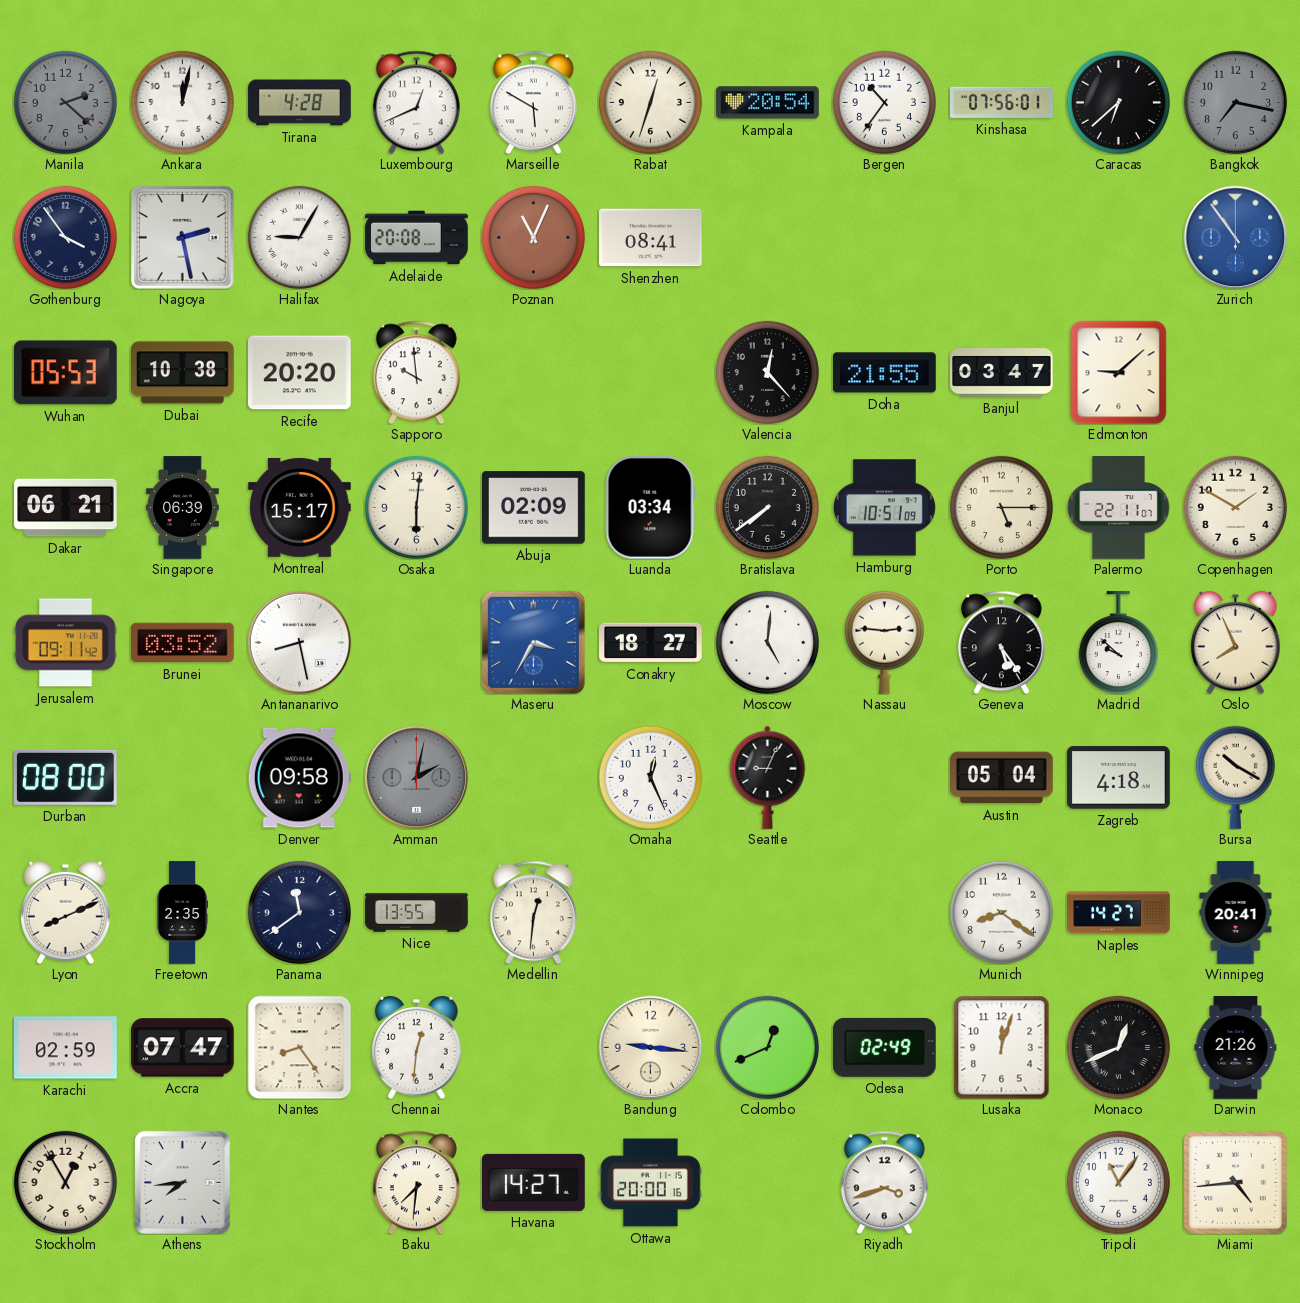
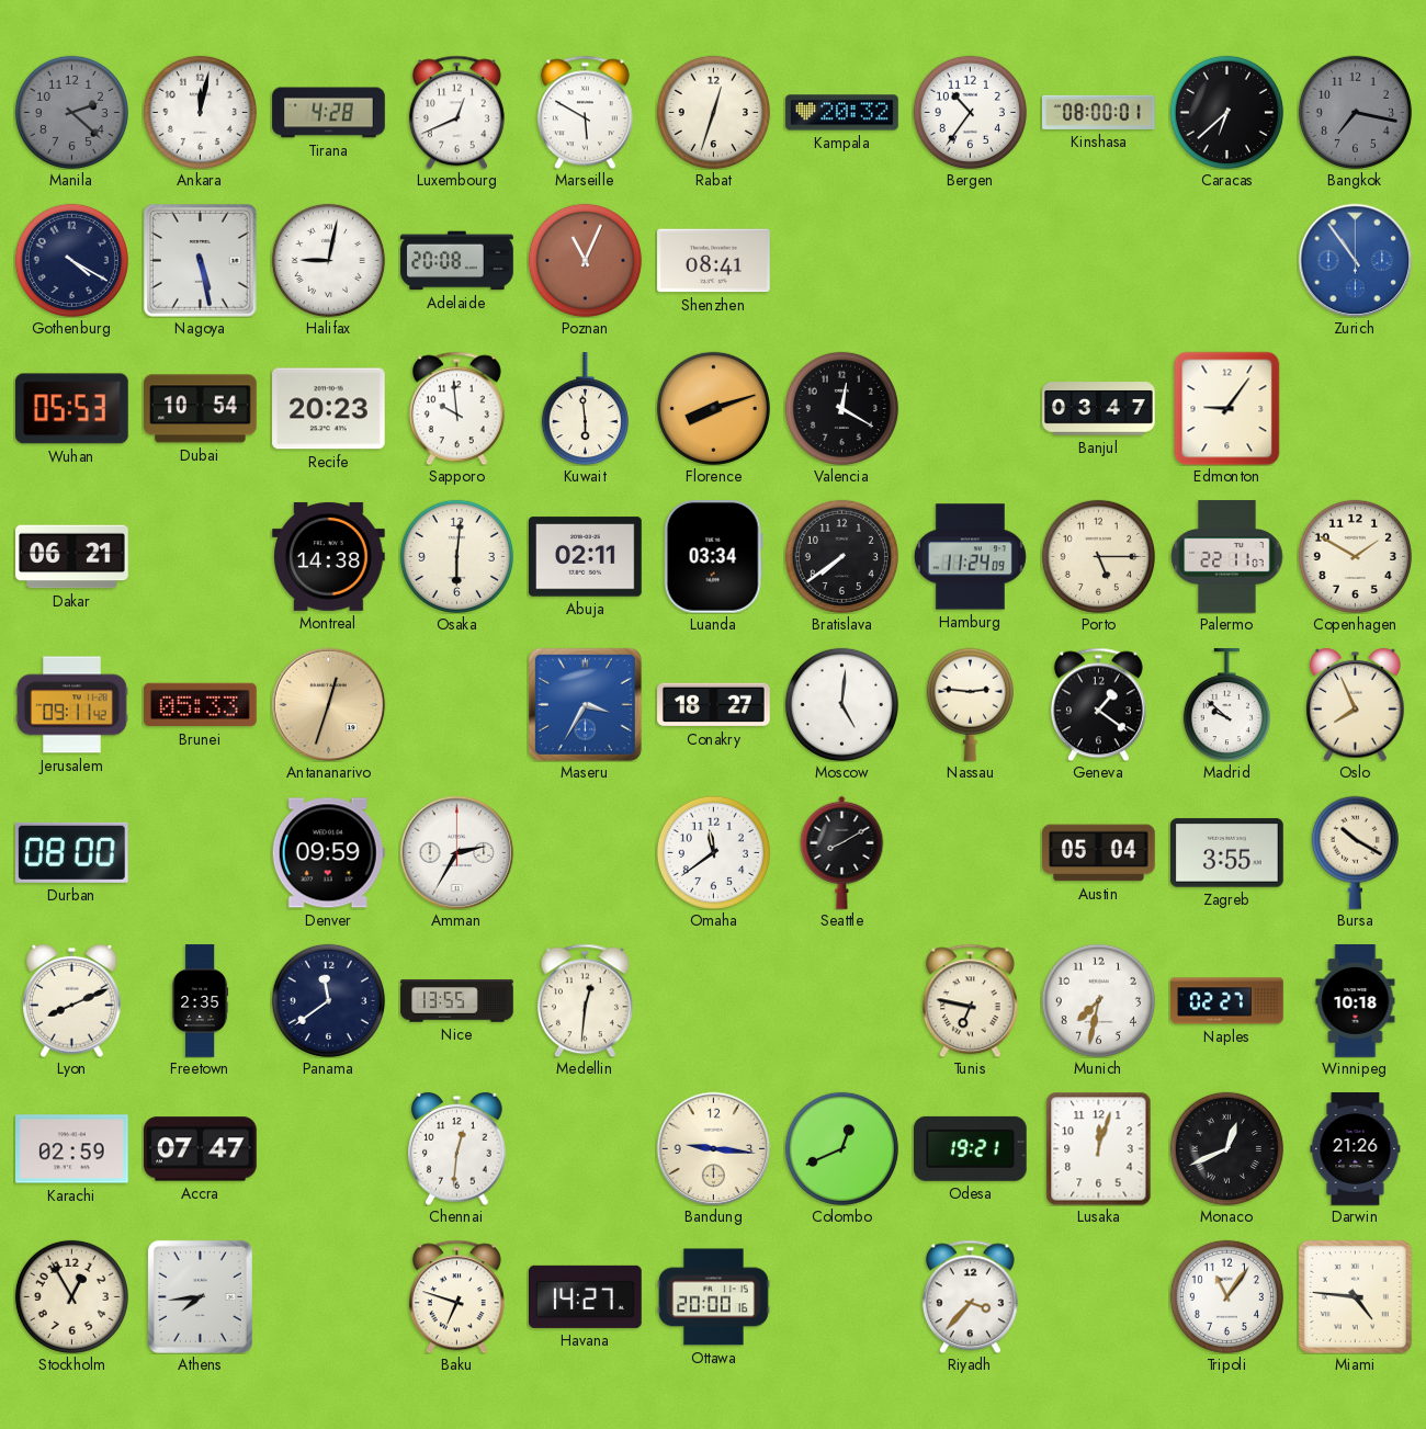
Kampala: 20:54 -> 20:32 (842, 113)
Kinshasa: 07:56 -> 08:00 (1099, 112)
Gothenburg: 3:54 -> 4:20 (71, 260)
Nagoya: 2:28 -> 5:28 (201, 261)
Halifax: 9:05 -> 9:02 (328, 260)
Dubai: 10:38 -> 10:54 (201, 409)
Recife: 20:20 -> 20:23 (329, 409)
Kuwait: none -> 5:59 (585, 409)
Florence: none -> 8:12 (713, 408)
Valencia: 12:23 -> 12:20 (841, 408)
Doha: 21:55 -> none (885, 373)
Edmonton: 9:08 -> 9:06 (1227, 408)
Singapore: 06:39 -> none (183, 508)
Montreal: 15:17 -> 14:38 (329, 556)
Abuja: 02:09 -> 02:11 (586, 557)
Hamburg: 10:51 -> 11:24 (970, 557)
Brunei: 03:52 -> 05:33 (201, 705)
Antananarivo: 8:28 -> 12:33 (328, 704)
Antananarivo dial: white -> champagne (328, 704)
Geneva: 5:24 -> 1:21 (1098, 704)
Denver: 09:58 -> 09:59 (328, 853)
Amman: 2:02 -> 2:35 (456, 852)
Amman dial: grey -> white (456, 852)
Omaha: 12:26 -> 11:39 (713, 852)
Seattle: 9:04 -> 8:10 (842, 852)
Zagreb: 4:18 -> 3:55 (1227, 853)
Tunis: none -> 6:47 (970, 1000)
Munich: 8:21 -> 7:32 (1098, 1000)
Naples: 14:27 -> 02:27 (1227, 1001)
Winnipeg: 20:41 -> 10:18 (1356, 1001)
Nantes: 8:24 -> none (299, 1047)
Odesa: 02:49 -> 19:21 (971, 1148)
Baku: 7:31 -> 6:48 (456, 1296)
Riyadh: 3:42 -> 3:37 (970, 1296)
Miami: 4:44 -> 4:46 (1355, 1296)
